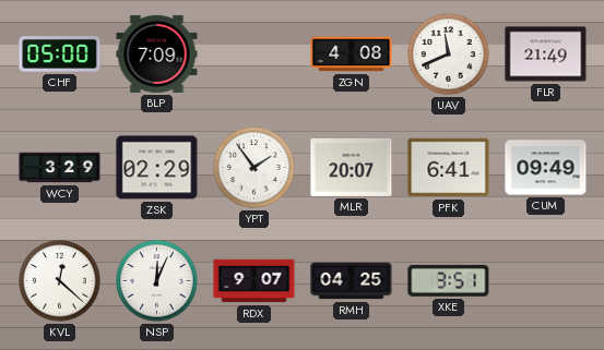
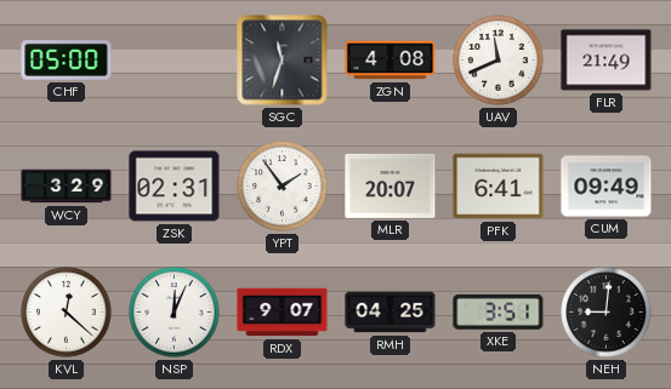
BLP: 7:09 -> none (157, 53)
SGC: none -> 11:33 (283, 61)
ZSK: 02:29 -> 02:31 (175, 187)
NEH: none -> 9:01 (607, 313)
